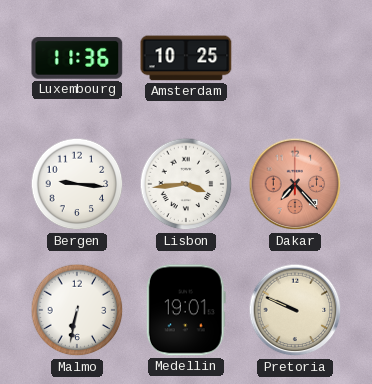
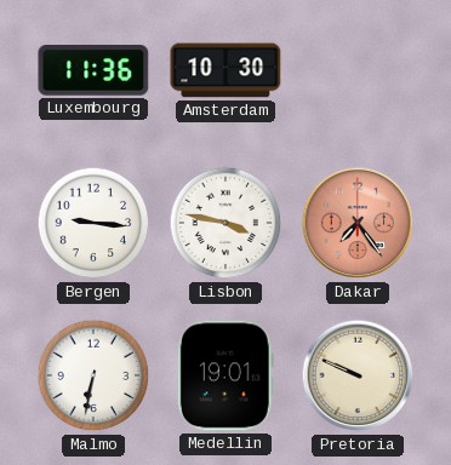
Amsterdam: 10:25 -> 10:30 (225, 70)
Lisbon: 3:44 -> 3:47 (225, 223)
Dakar: 7:23 -> 7:24 (358, 223)
